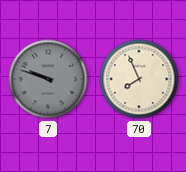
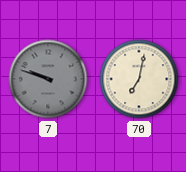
70: 7:56 -> 7:02 (139, 79)
